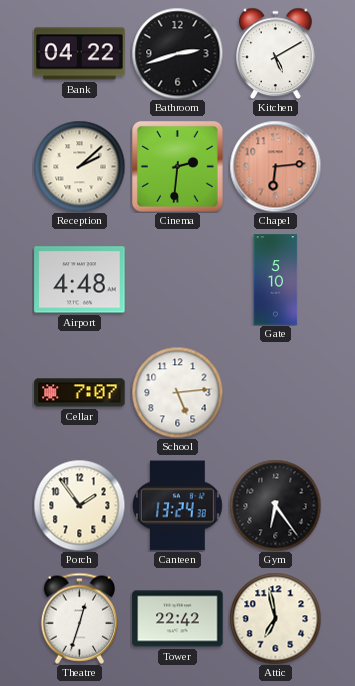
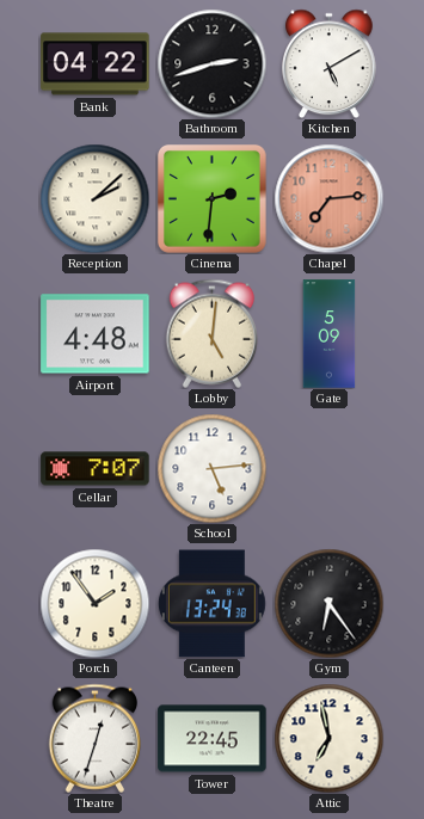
Chapel: 6:14 -> 7:14 (328, 198)
Lobby: none -> 5:01 (213, 333)
Gate: 5:10 -> 5:09 (330, 334)
Tower: 22:42 -> 22:45 (213, 739)
